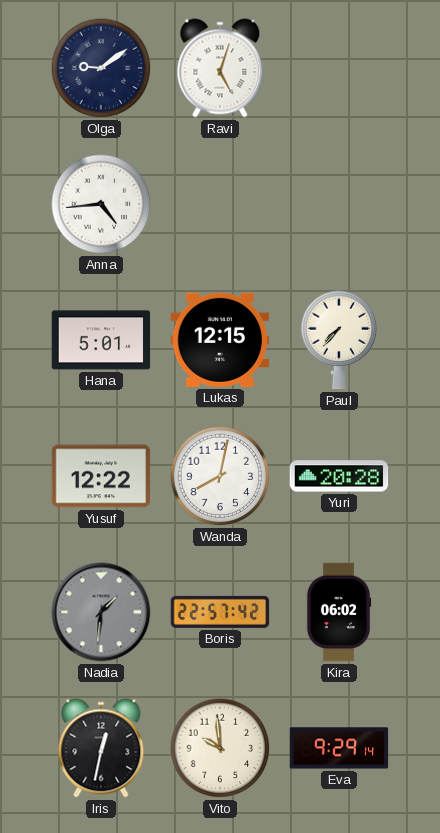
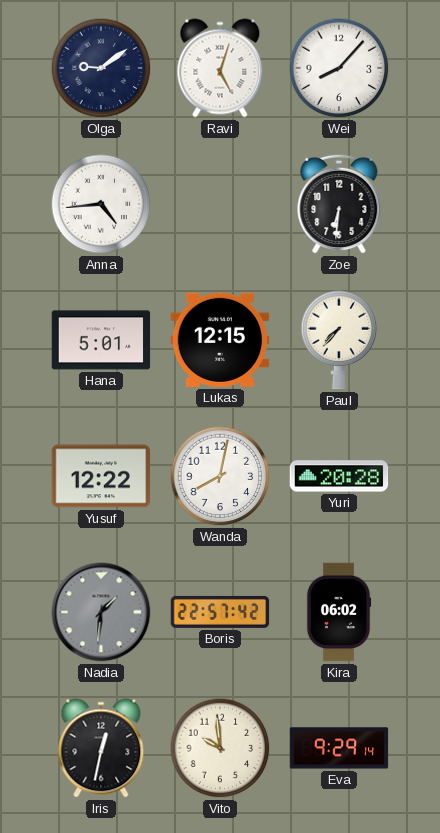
Wei: none -> 8:07 (339, 68)
Zoe: none -> 6:31 (339, 204)
